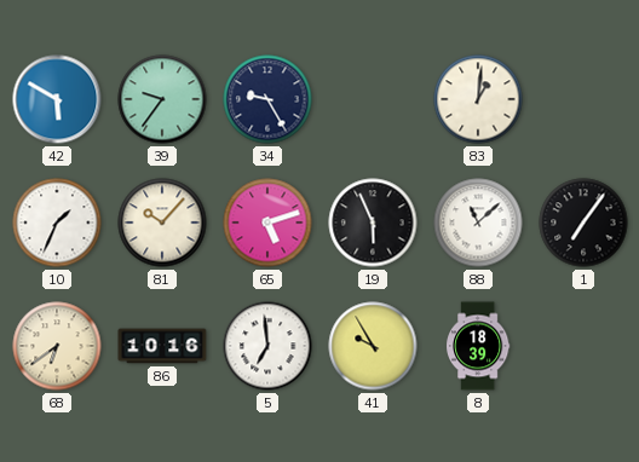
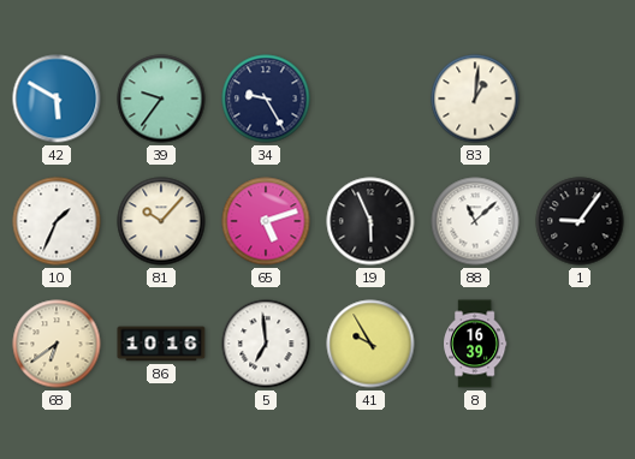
1: 7:06 -> 9:06 (580, 221)
8: 18:39 -> 16:39 (475, 344)
